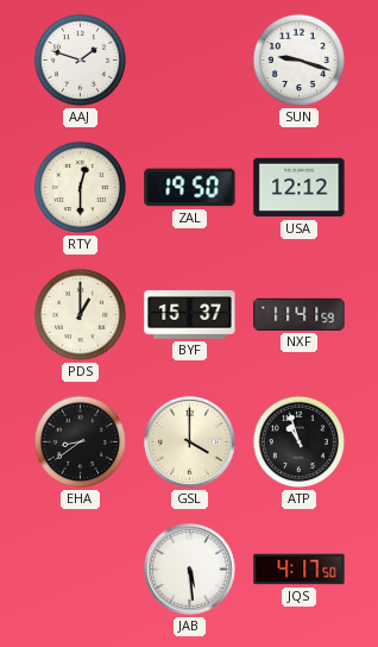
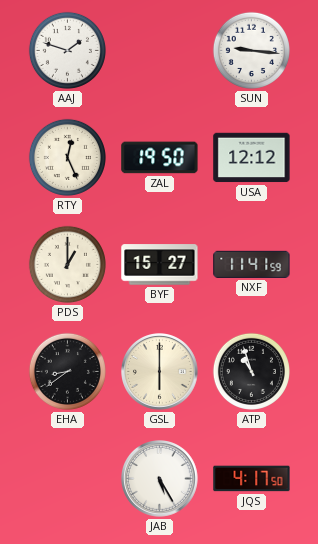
SUN: 9:18 -> 9:16 (251, 50)
RTY: 12:30 -> 12:26 (67, 157)
BYF: 15:37 -> 15:27 (160, 265)
GSL: 4:00 -> 6:00 (160, 372)
JAB: 5:29 -> 5:25 (160, 479)
